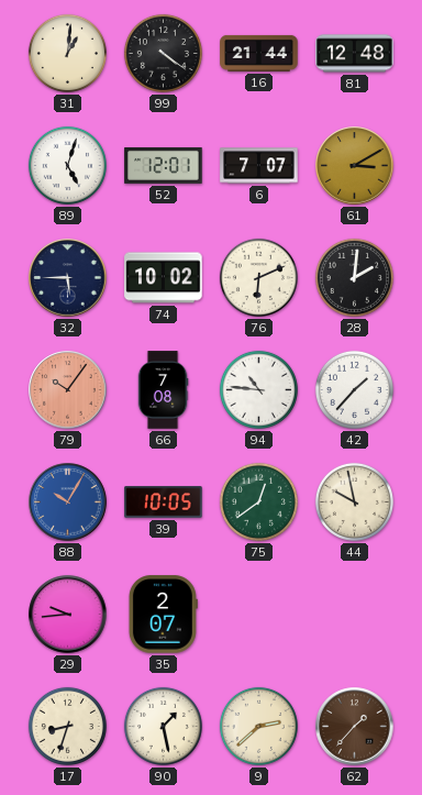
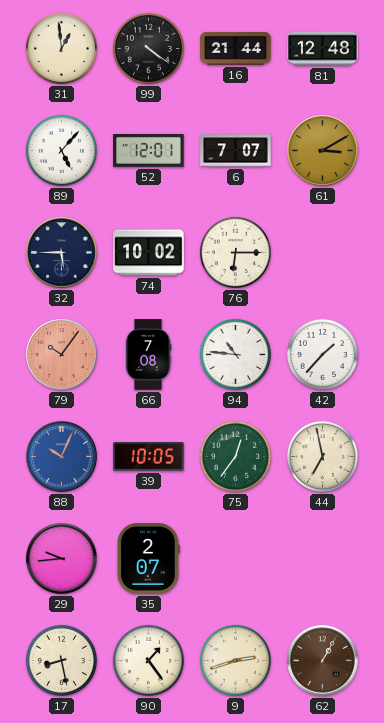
31: 1:01 -> 12:59 (61, 48)
89: 5:03 -> 5:07 (61, 150)
76: 6:11 -> 6:15 (235, 252)
28: 2:01 -> none (354, 277)
88: 10:05 -> 10:04 (62, 457)
75: 12:39 -> 12:36 (235, 456)
44: 9:58 -> 6:58 (322, 456)
17: 8:33 -> 8:28 (61, 660)
90: 1:28 -> 1:24 (148, 660)
9: 2:38 -> 2:42 (235, 660)
62: 1:37 -> 1:05 (323, 661)
